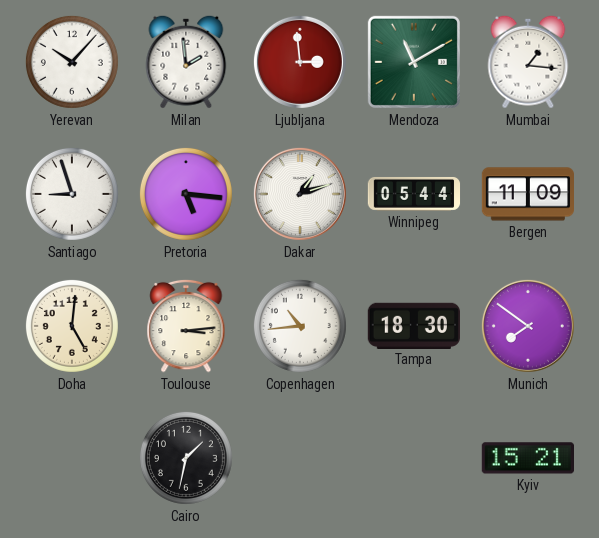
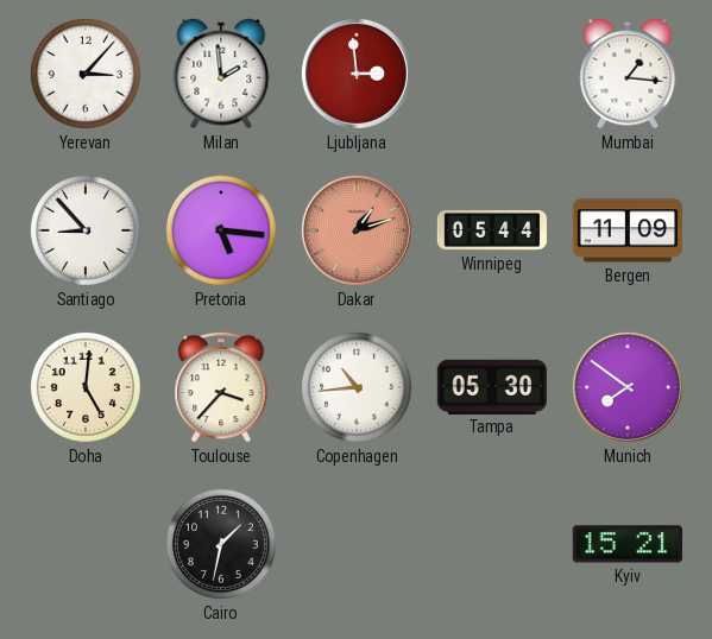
Yerevan: 10:07 -> 3:07 (86, 74)
Mendoza: 11:10 -> none (414, 62)
Santiago: 8:57 -> 8:53 (86, 230)
Dakar dial: white -> salmon (357, 230)
Toulouse: 3:14 -> 3:37 (221, 387)
Tampa: 18:30 -> 05:30 (491, 386)
